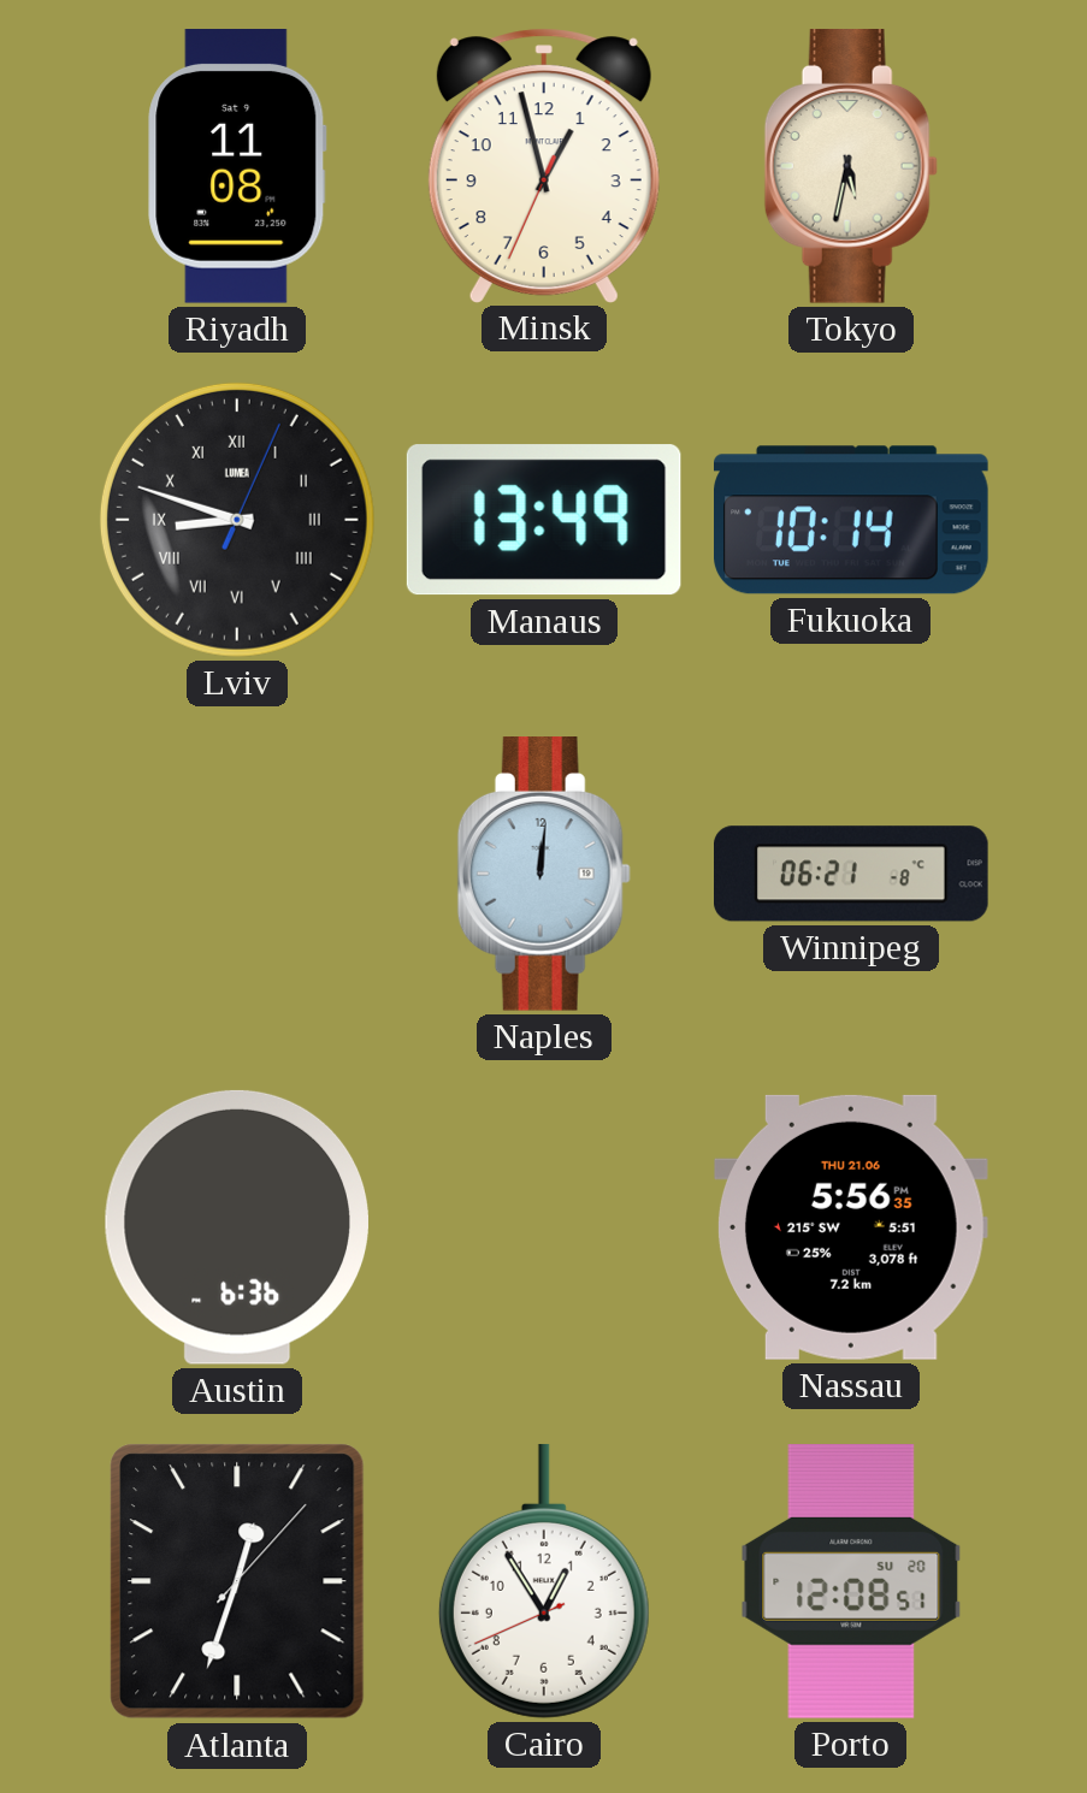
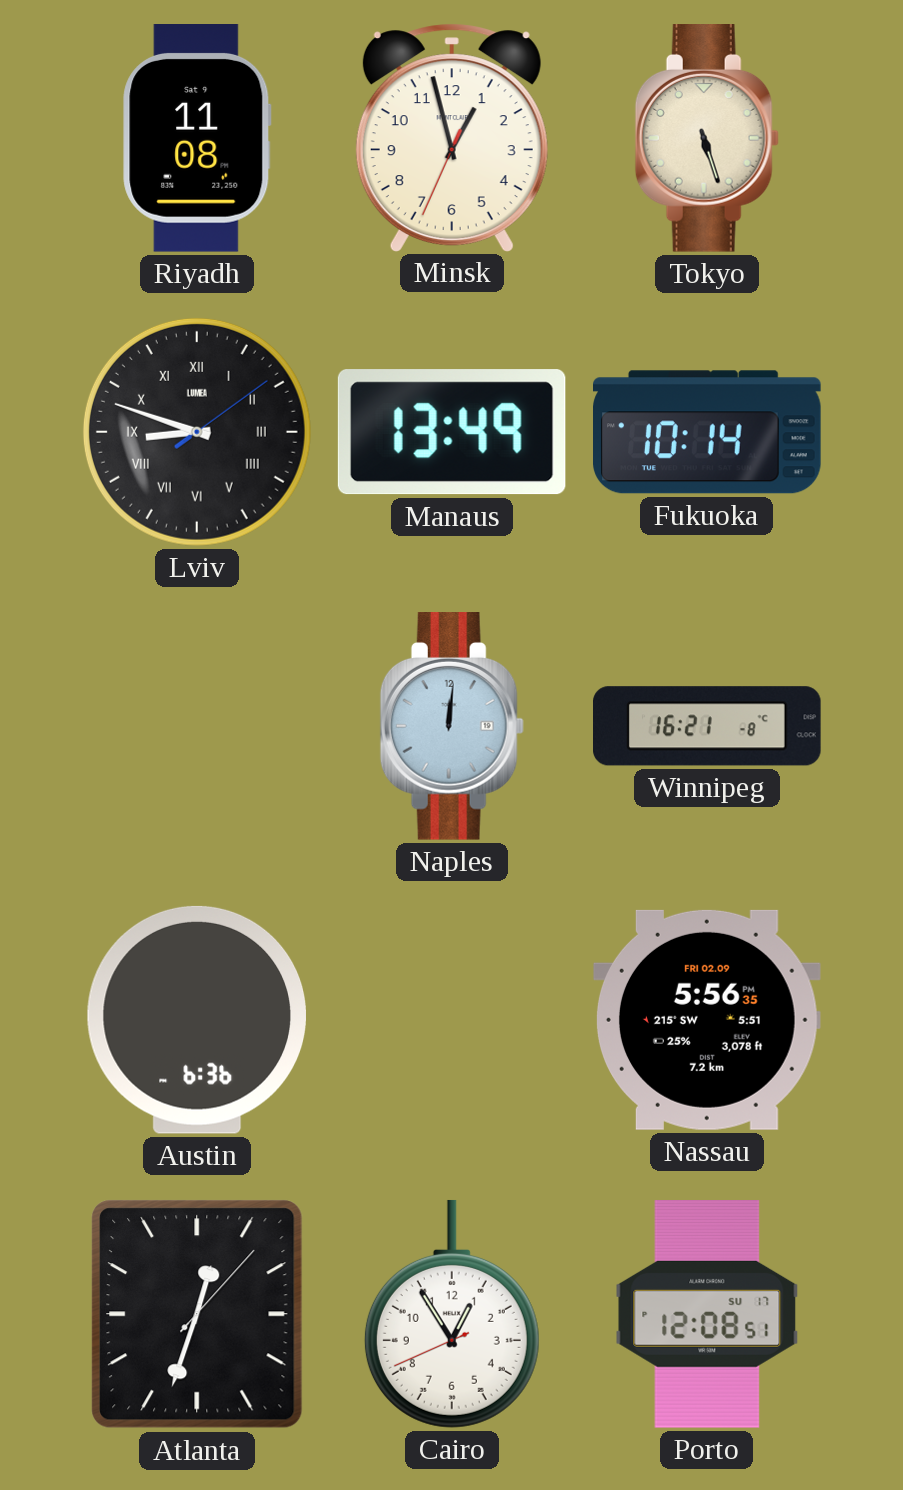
Tokyo: 5:32 -> 5:27 (707, 139)
Lviv: 8:48:04 -> 8:48:09 (197, 432)
Winnipeg: 06:21 -> 16:21 (708, 726)
Nassau date: THU 21.06 -> FRI 02.09 (707, 1020)
Porto date: SU 20 -> SU 17 (707, 1314)
